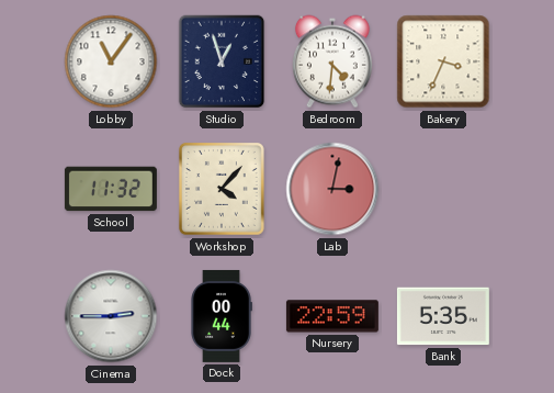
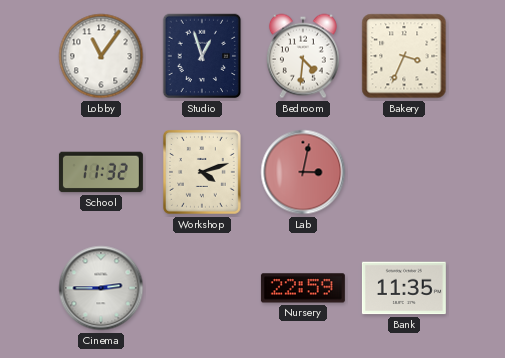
Workshop: 4:07 -> 4:12 (202, 173)
Dock: 00:44 -> none (222, 316)
Bank: 5:35 -> 11:35 (404, 288)
